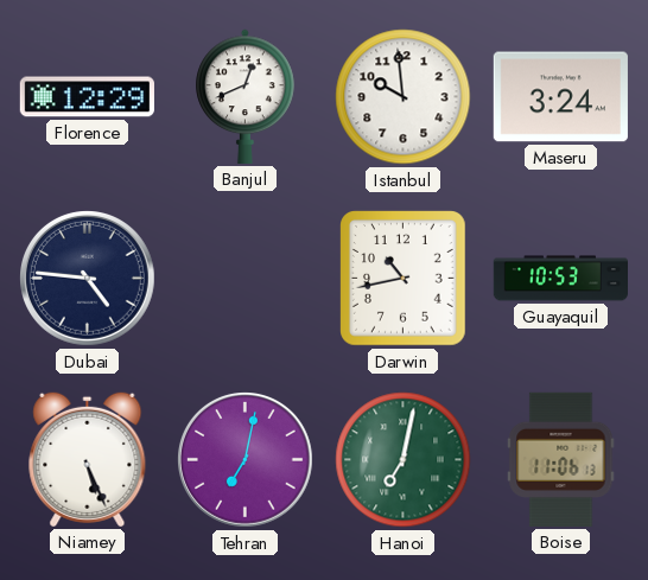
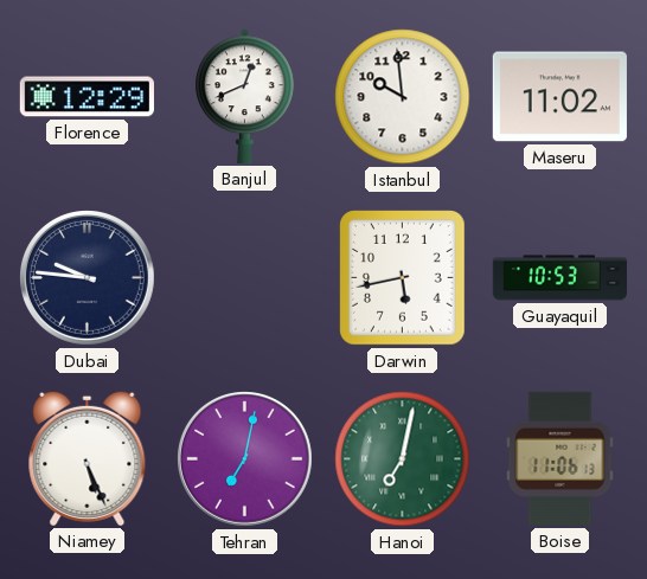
Maseru: 3:24 -> 11:02 (559, 97)
Dubai: 4:46 -> 9:46 (88, 278)
Darwin: 10:43 -> 5:43 (403, 278)
